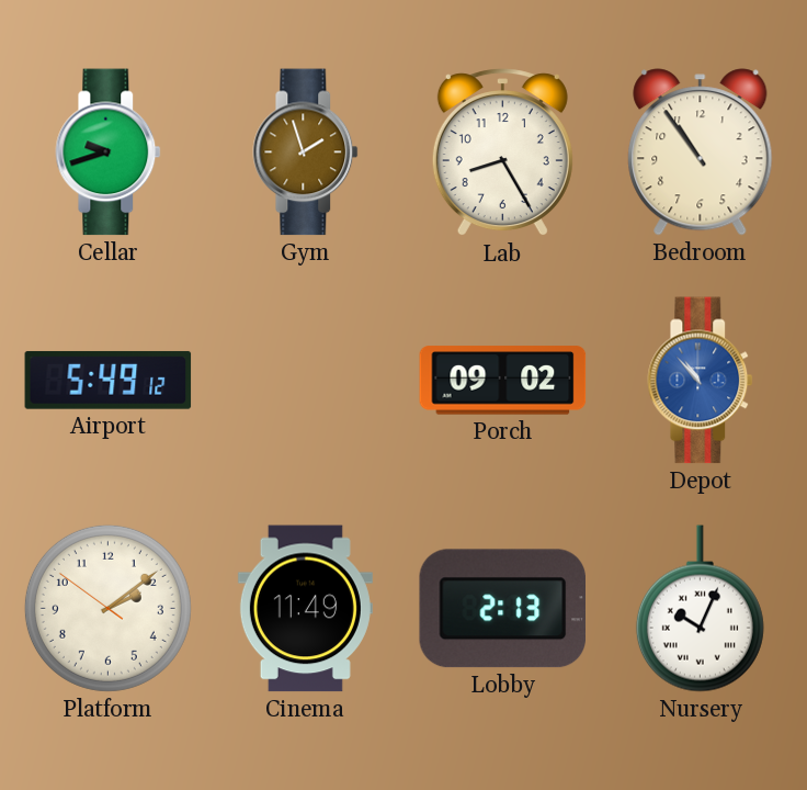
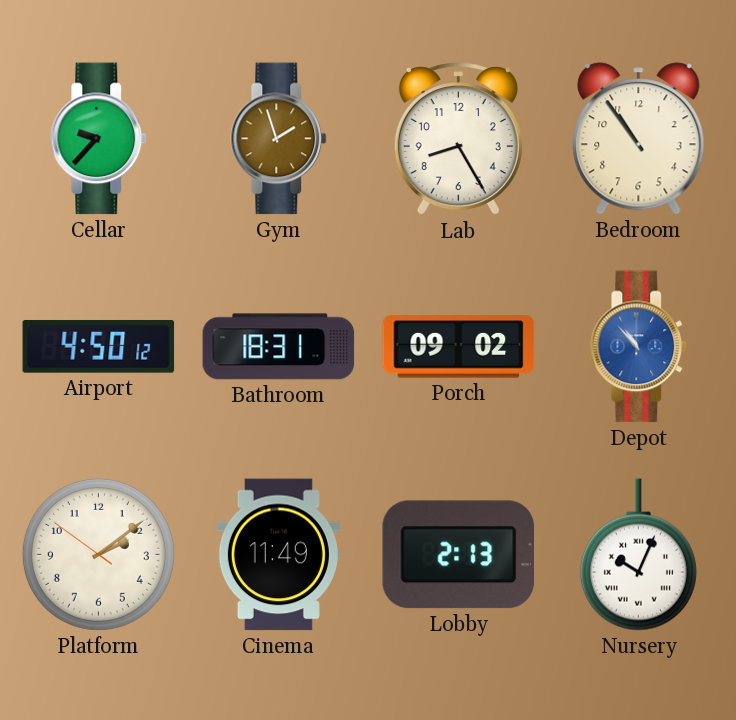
Cellar: 9:42 -> 9:37 (99, 139)
Airport: 5:49 -> 4:50 (99, 347)
Bathroom: none -> 18:31 (279, 347)
